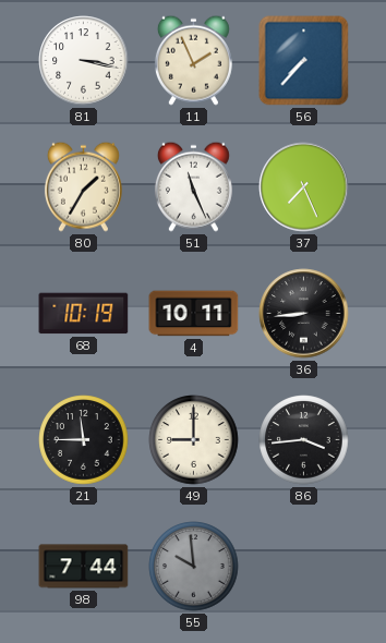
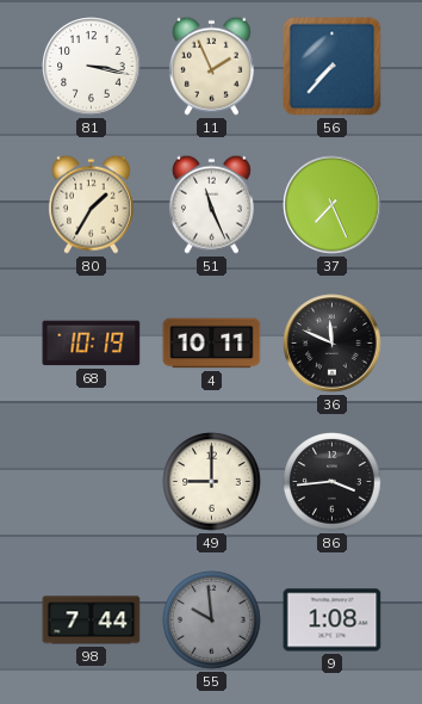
36: 8:44 -> 11:49 (333, 344)
21: 11:45 -> none (84, 440)
9: none -> 1:08 (333, 620)
